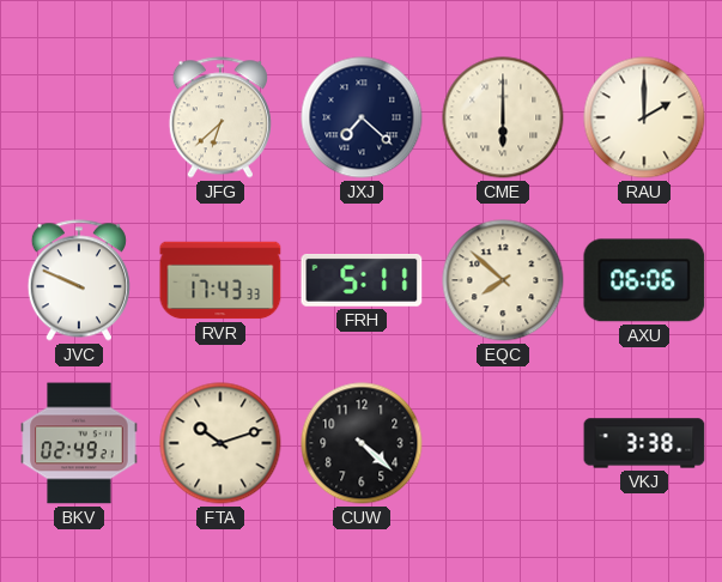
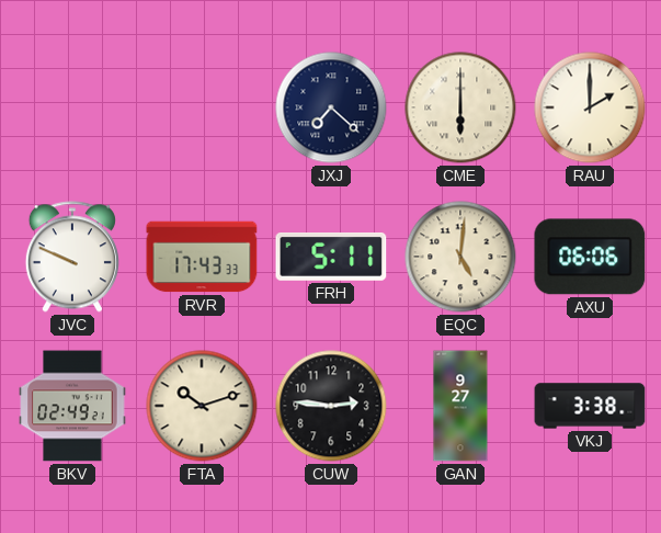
JFG: 6:38 -> none (220, 117)
EQC: 7:52 -> 5:01 (460, 257)
CUW: 4:22 -> 2:46 (331, 406)
GAN: none -> 9:27 (460, 406)
